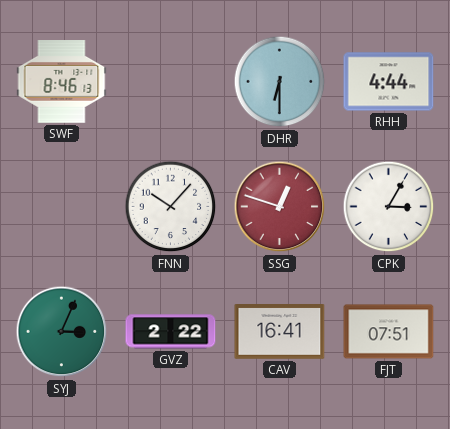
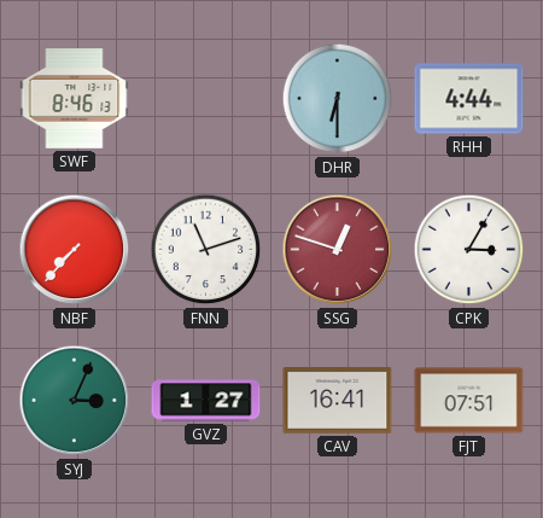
NBF: none -> 7:37 (75, 250)
FNN: 10:07 -> 11:12 (206, 250)
GVZ: 2:22 -> 1:27 (206, 401)
